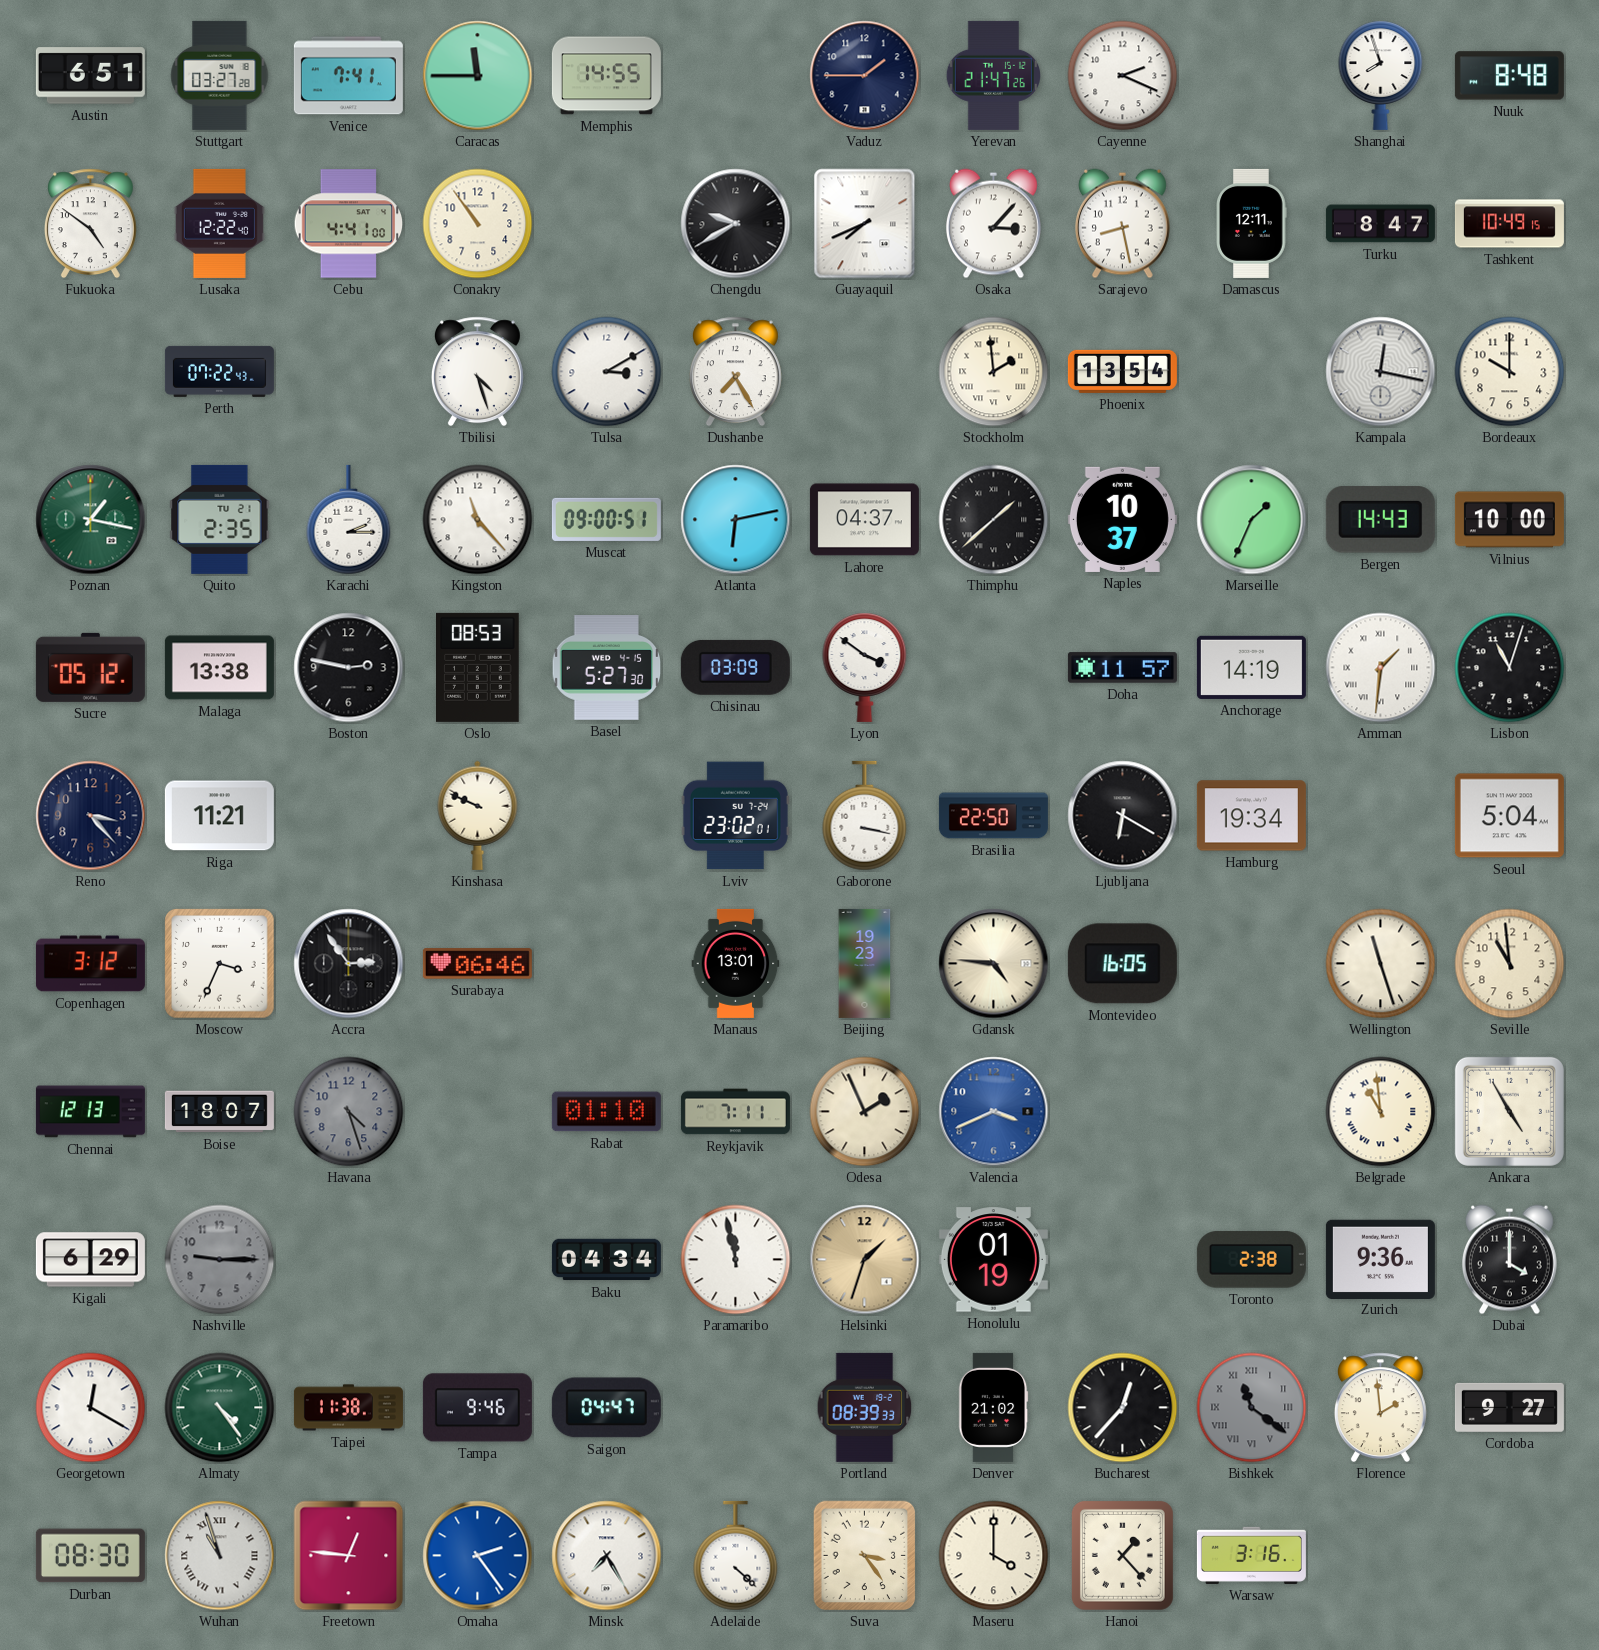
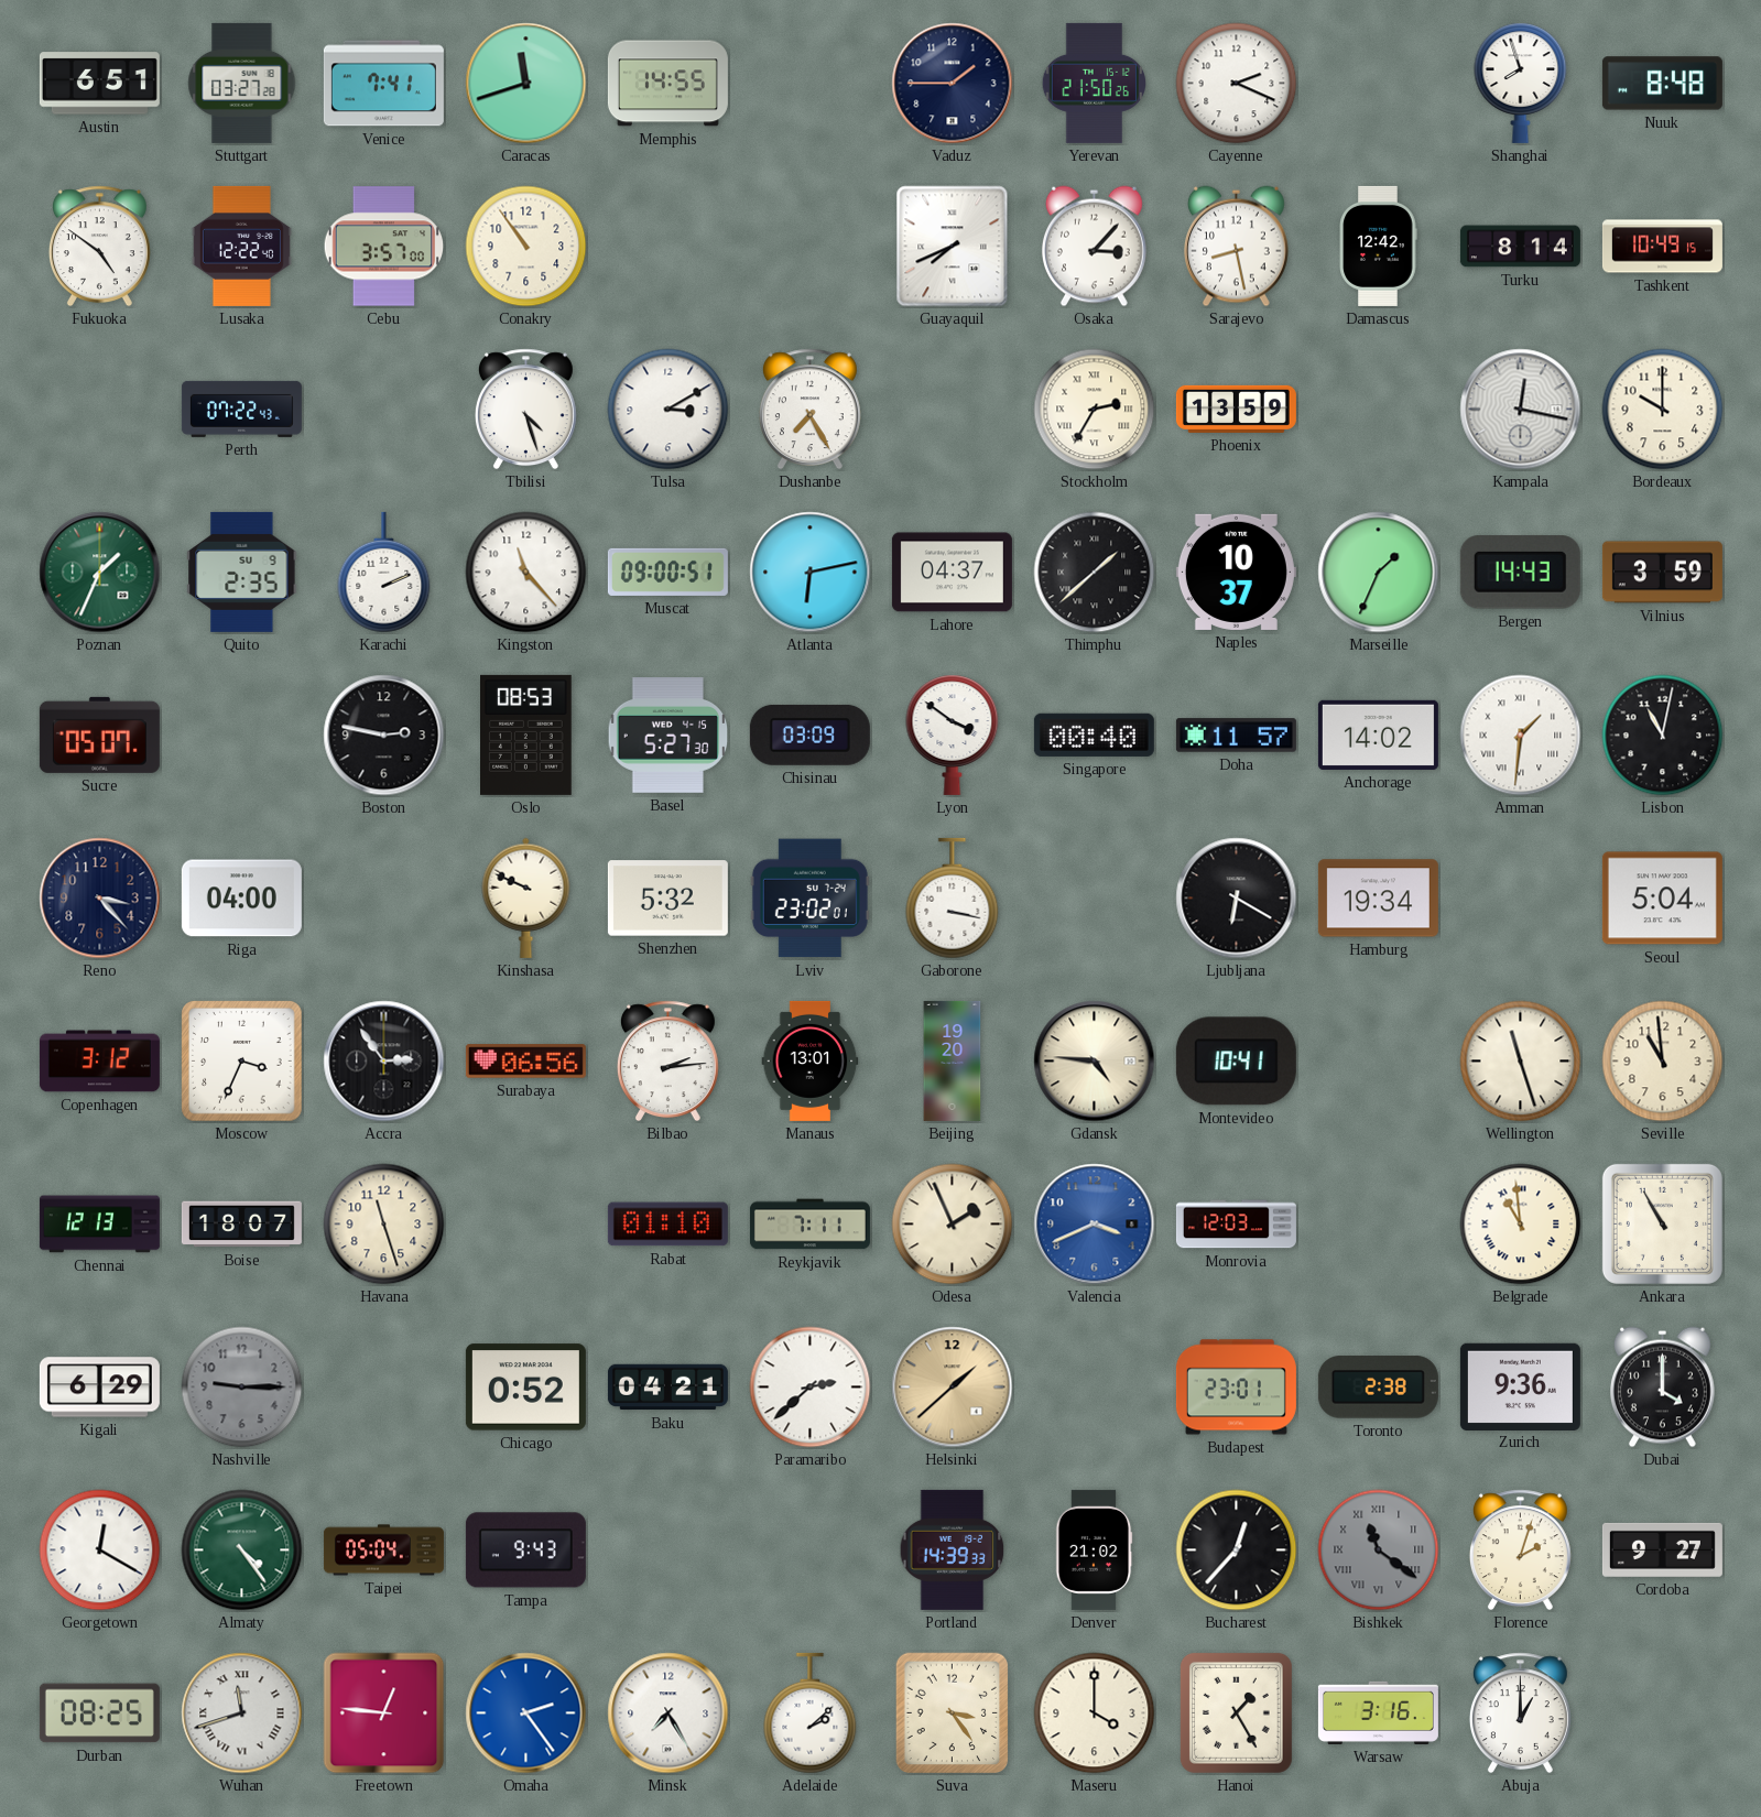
Caracas: 11:45 -> 11:42 (526, 84)
Yerevan: 21:47 -> 21:50 (1094, 83)
Cebu: 4:41 -> 3:57 (384, 247)
Chengdu: 9:40 -> none (736, 224)
Damascus: 12:11 -> 12:42 (1378, 246)
Turku: 8:47 -> 8:14 (1520, 247)
Stockholm: 1:59 -> 2:35 (1095, 410)
Phoenix: 13:54 -> 13:59 (1236, 409)
Poznan: 1:17 -> 1:34 (100, 573)
Quito date: TU 21 -> SU 9 (242, 572)
Karachi: 2:15 -> 2:11 (384, 573)
Vilnius: 10:00 -> 3:59 (1662, 573)
Sucre: 05:12 -> 05:07 (99, 735)
Malaga: 13:38 -> none (219, 668)
Singapore: none -> 00:40 (1094, 735)
Anchorage: 14:19 -> 14:02 (1378, 735)
Lisbon: 11:03 -> 11:02 (1663, 736)
Riga: 11:21 -> 04:00 (241, 899)
Shenzhen: none -> 5:32 (667, 899)
Brasilia: 22:50 -> none (993, 816)
Surabaya: 06:46 -> 06:56 (525, 1062)
Bilbao: none -> 2:14 (667, 1062)
Beijing: 19:23 -> 19:20 (953, 1060)
Montevideo: 16:05 -> 10:41 (1236, 1062)
Havana: 4:27 -> 11:27 (384, 1225)
Havana dial: grey -> cream (384, 1225)
Monrovia: none -> 12:03 (1236, 1225)
Ankara: 4:55 -> 10:55 (1662, 1223)
Chicago: none -> 0:52 (525, 1388)
Baku: 04:34 -> 04:21 (667, 1388)
Paramaribo: 11:58 -> 2:38 (811, 1388)
Helsinki: 1:33 -> 1:38 (953, 1388)
Honolulu: 01:19 -> none (993, 1260)
Budapest: none -> 23:01 (1236, 1388)
Taipei: 11:38 -> 05:04 (383, 1551)
Tampa: 9:46 -> 9:43 (525, 1551)
Saigon: 04:47 -> none (606, 1408)
Portland: 08:39 -> 14:39 (953, 1549)
Florence: 1:59 -> 2:03 (1520, 1551)
Durban: 08:30 -> 08:25 (99, 1713)
Wuhan: 10:57 -> 11:42 (242, 1713)
Adelaide: 4:22 -> 2:08 (811, 1713)
Hanoi: 1:23 -> 1:25 (1236, 1712)
Abuja: none -> 1:00 (1520, 1713)
